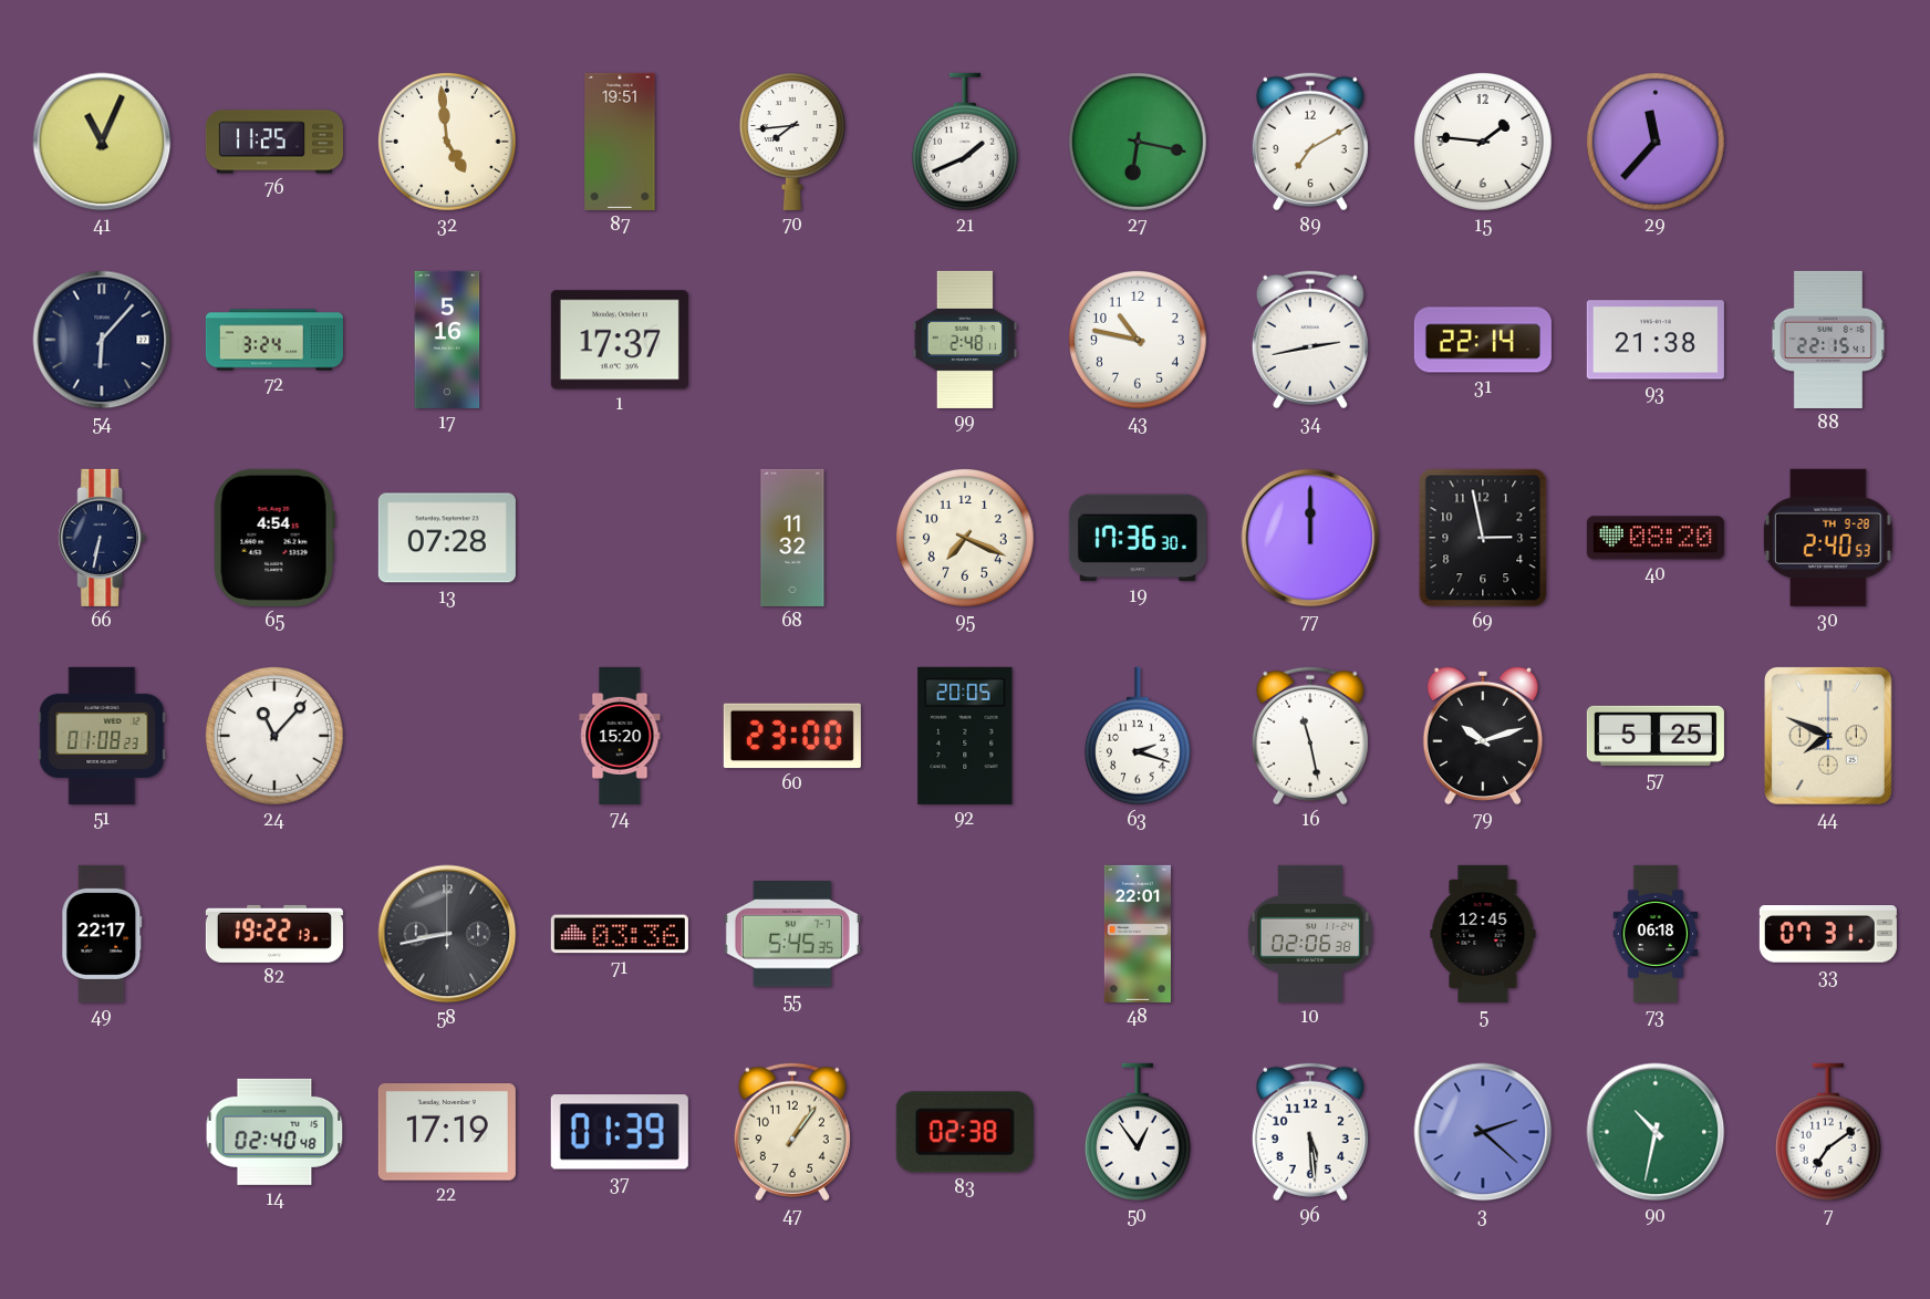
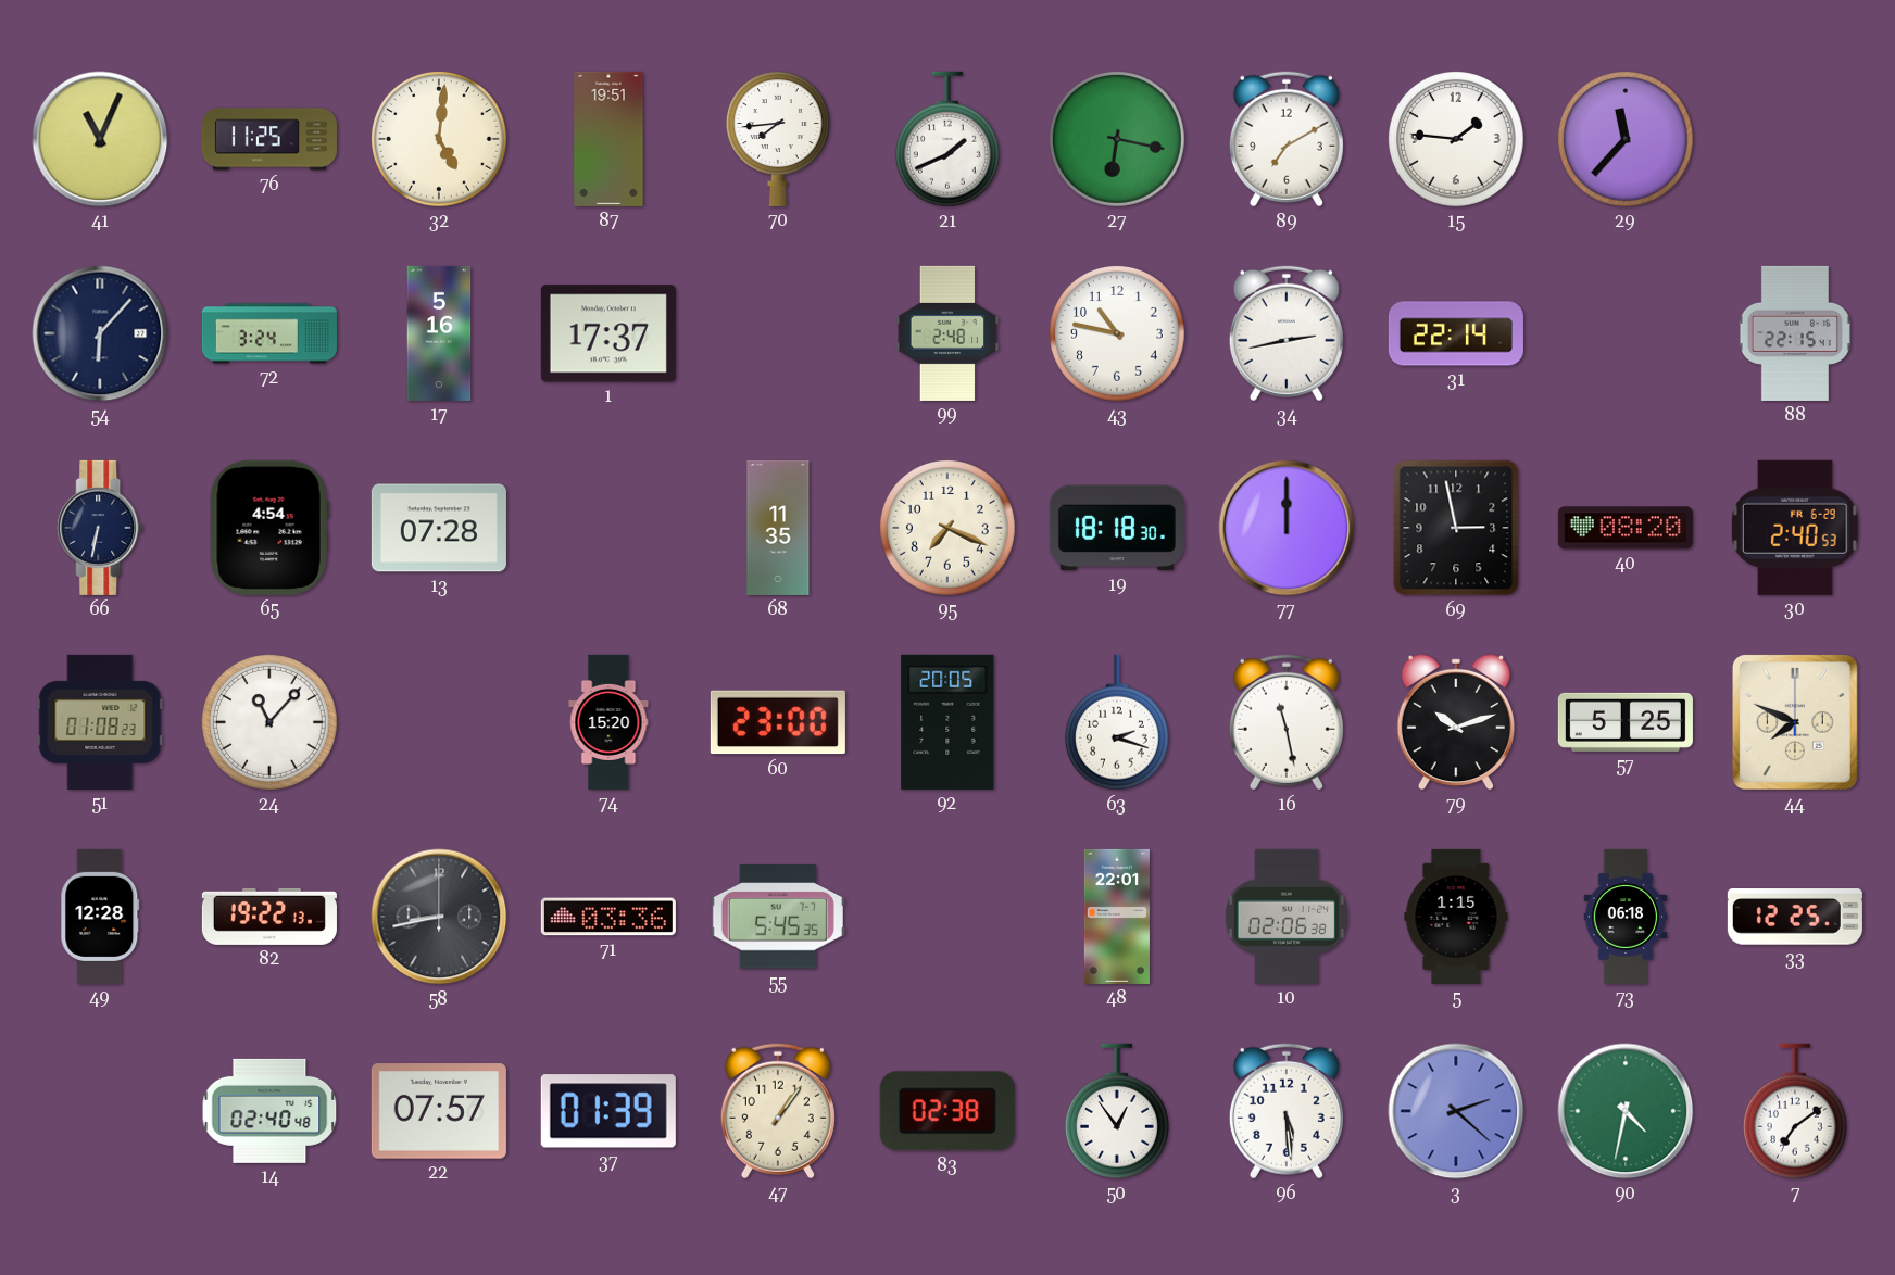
32: 4:59 -> 5:01 (439, 139)
93: 21:38 -> none (1656, 340)
68: 11:32 -> 11:35 (778, 528)
19: 17:36 -> 18:18 (1117, 528)
30 date: TH 9-28 -> FR 6-29 (1795, 528)
49: 22:17 -> 12:28 (100, 917)
5: 12:45 -> 1:15 (1456, 917)
33: 07:31 -> 12:25 (1795, 917)
22: 17:19 -> 07:57 (439, 1111)
90: 10:32 -> 4:32 (1626, 1111)
